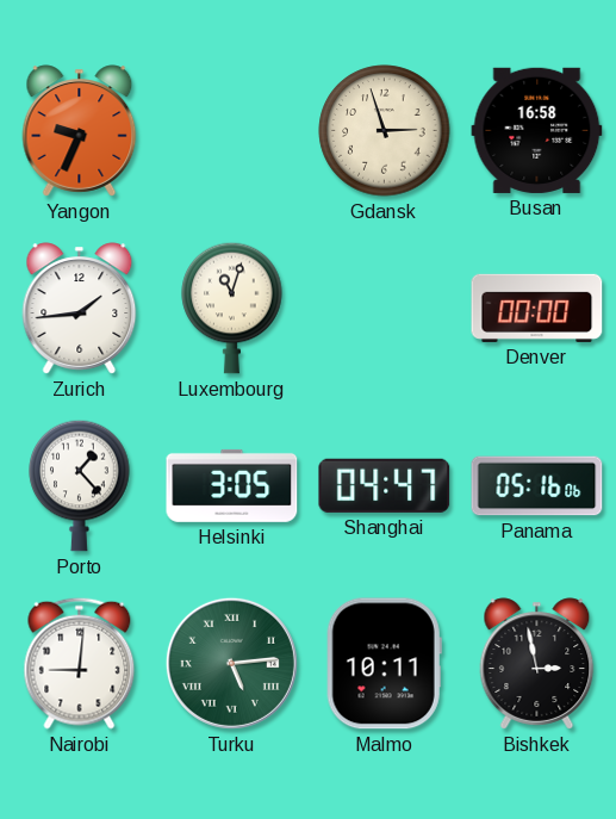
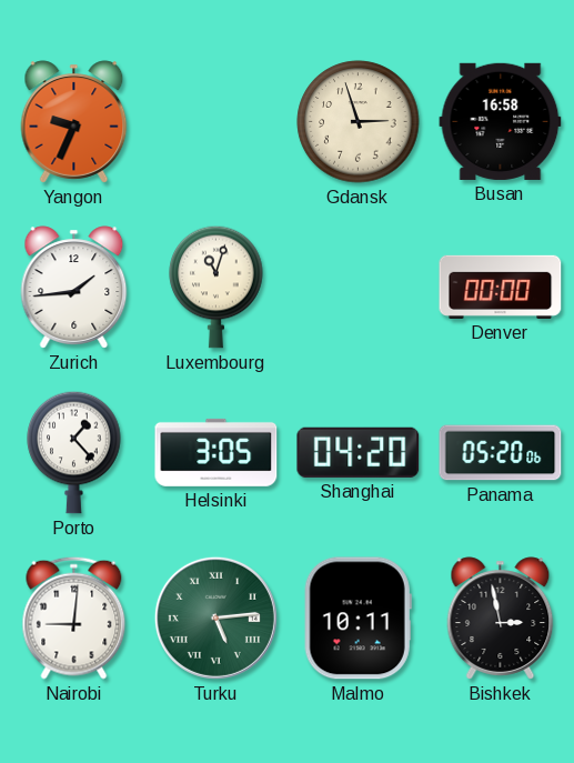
Shanghai: 04:47 -> 04:20 (359, 452)
Panama: 05:16 -> 05:20 (501, 453)
